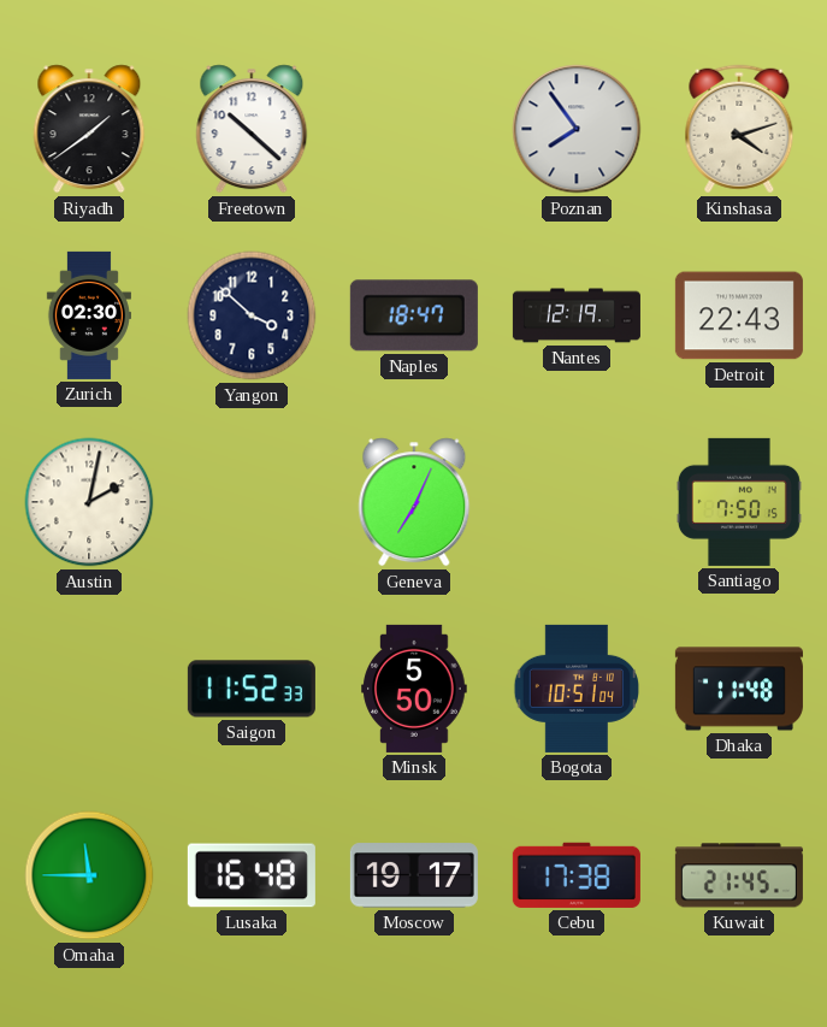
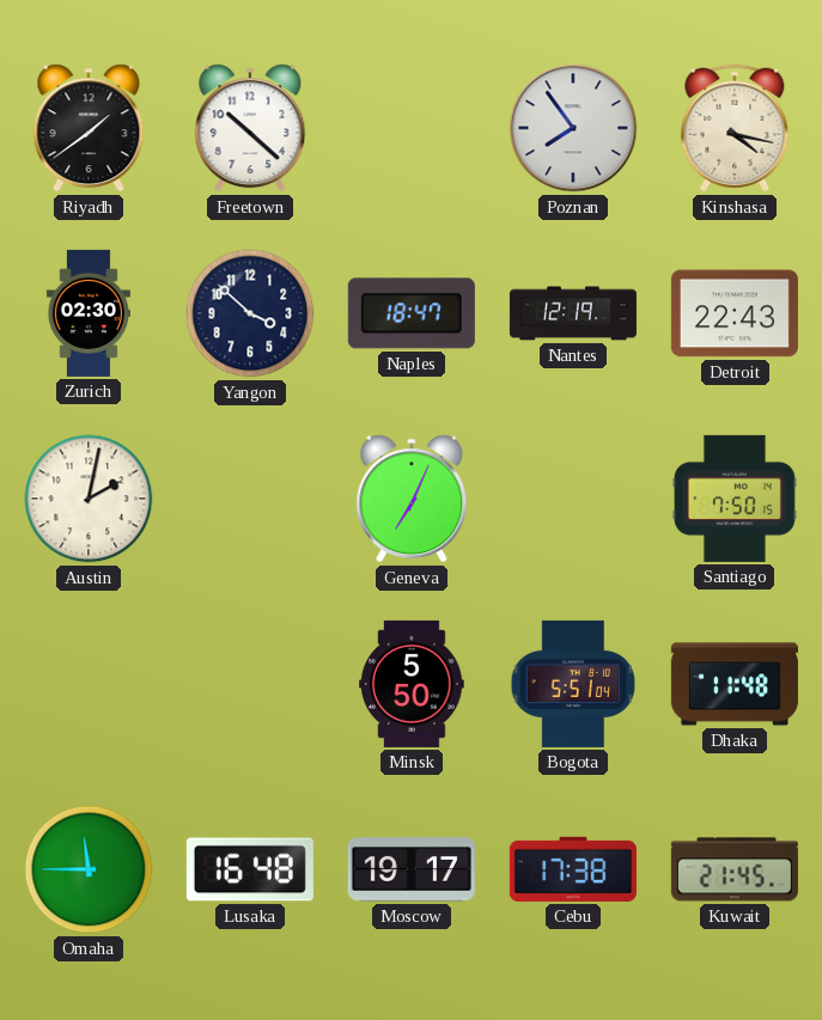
Kinshasa: 4:12 -> 4:17 (735, 128)
Saigon: 11:52 -> none (252, 689)
Bogota: 10:51 -> 5:51 (573, 684)
